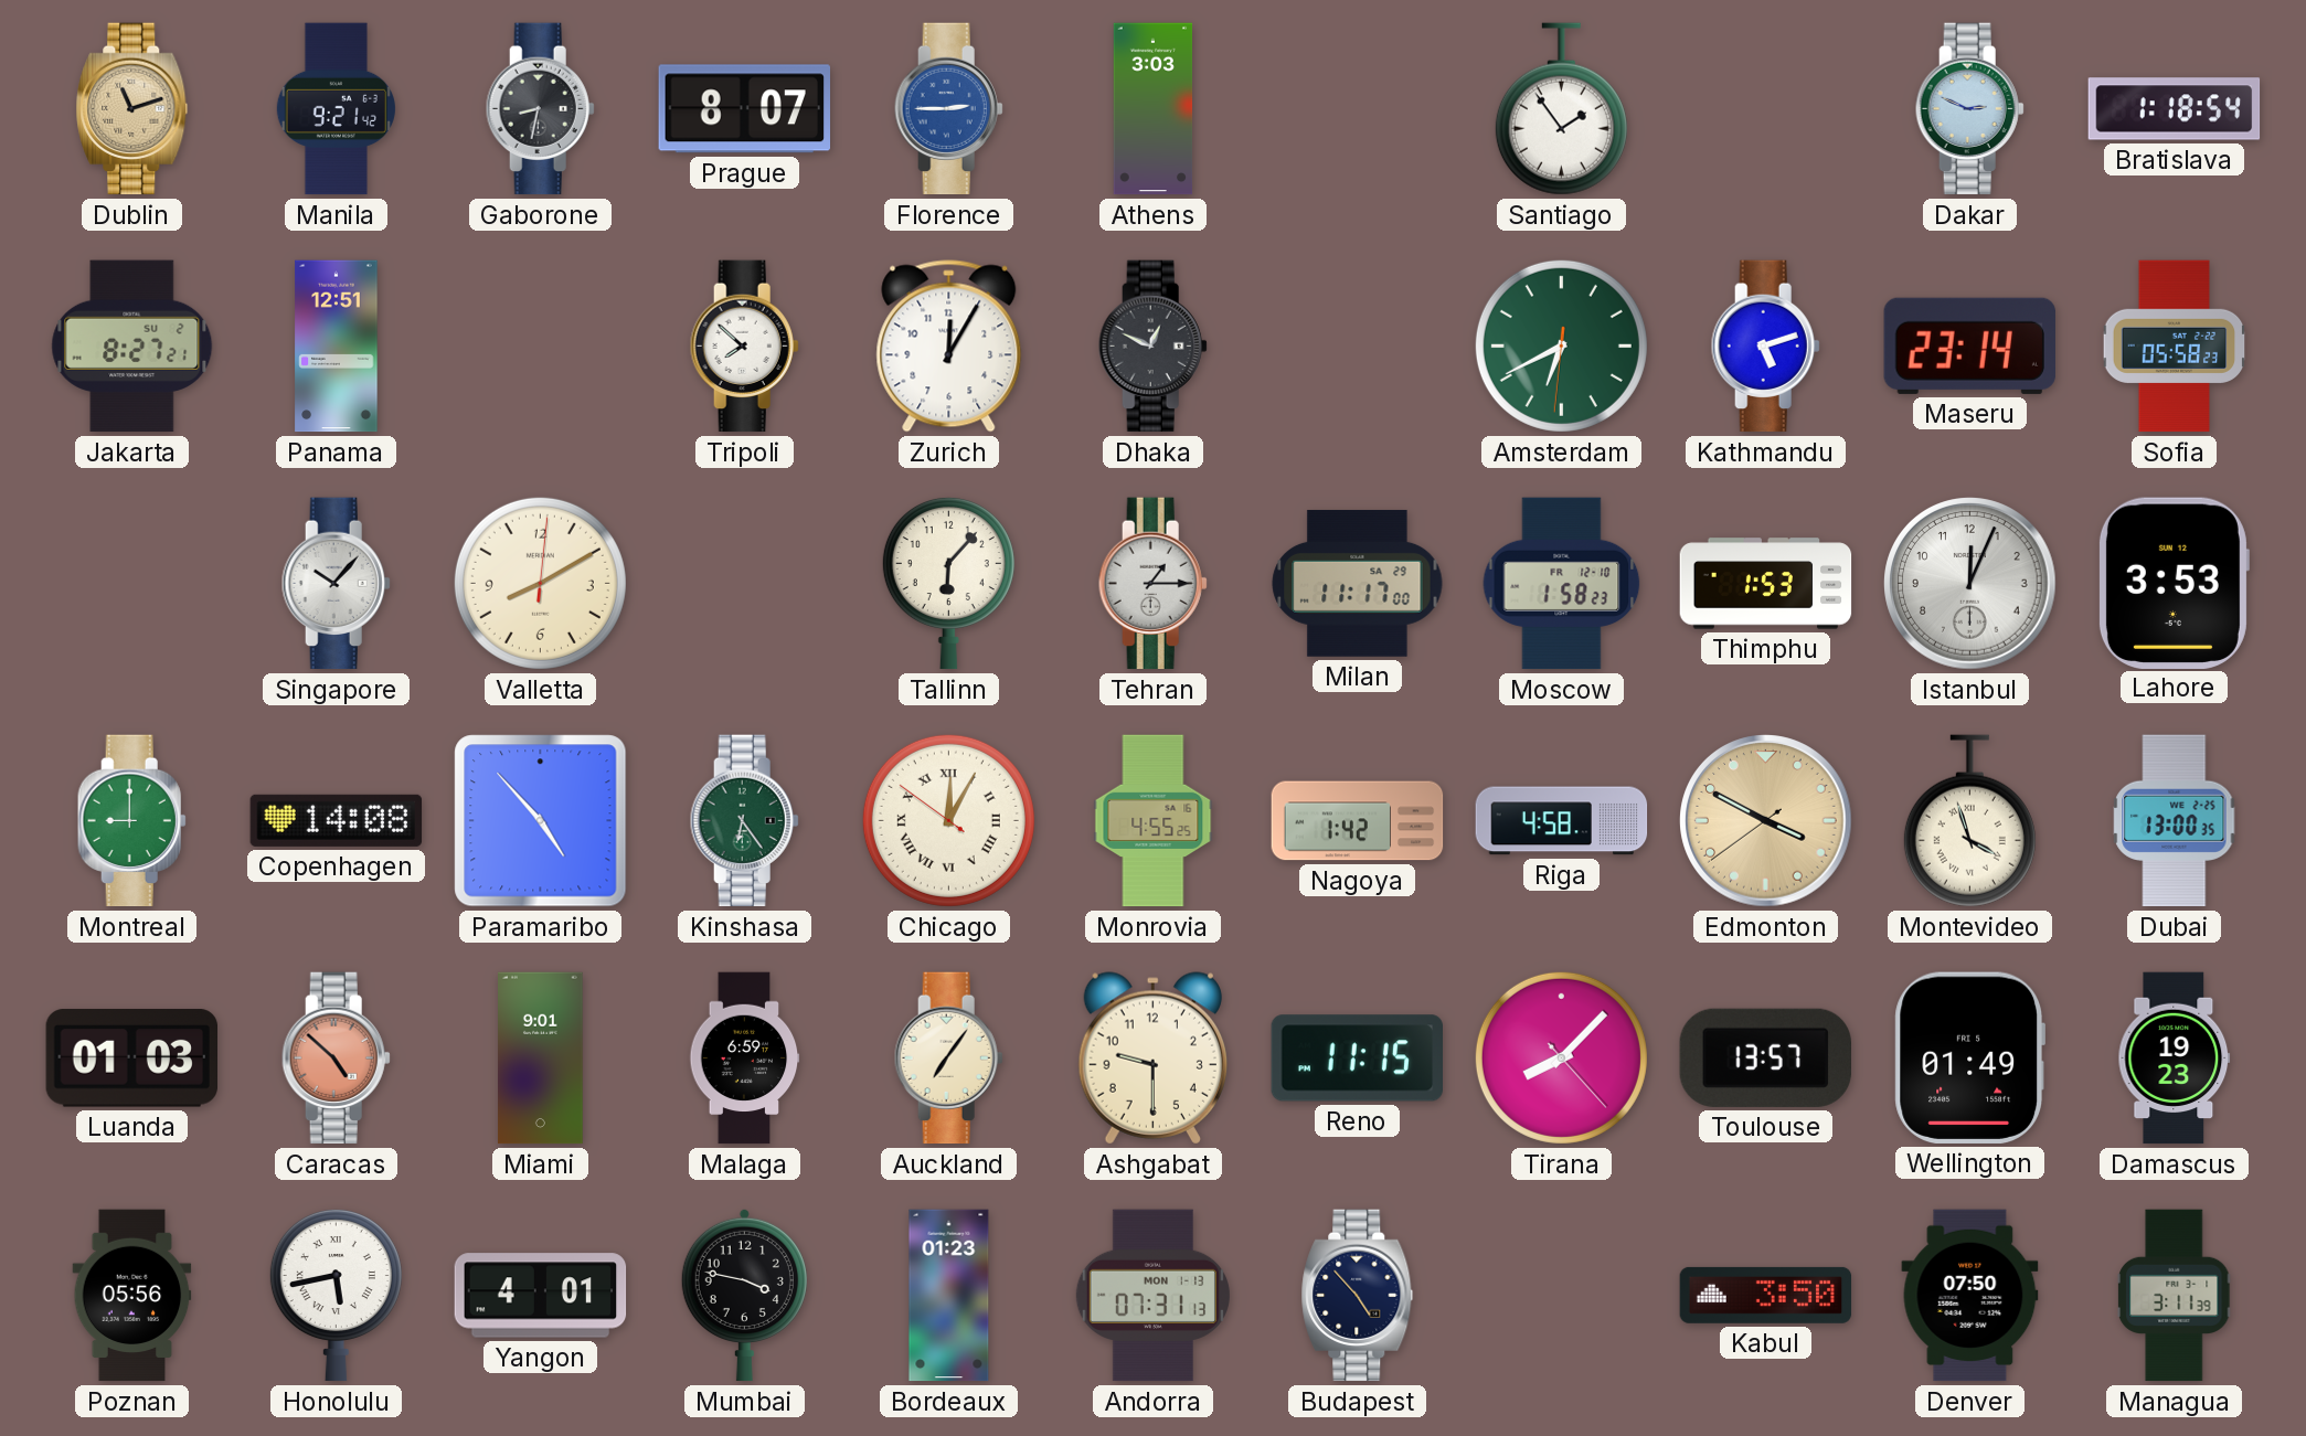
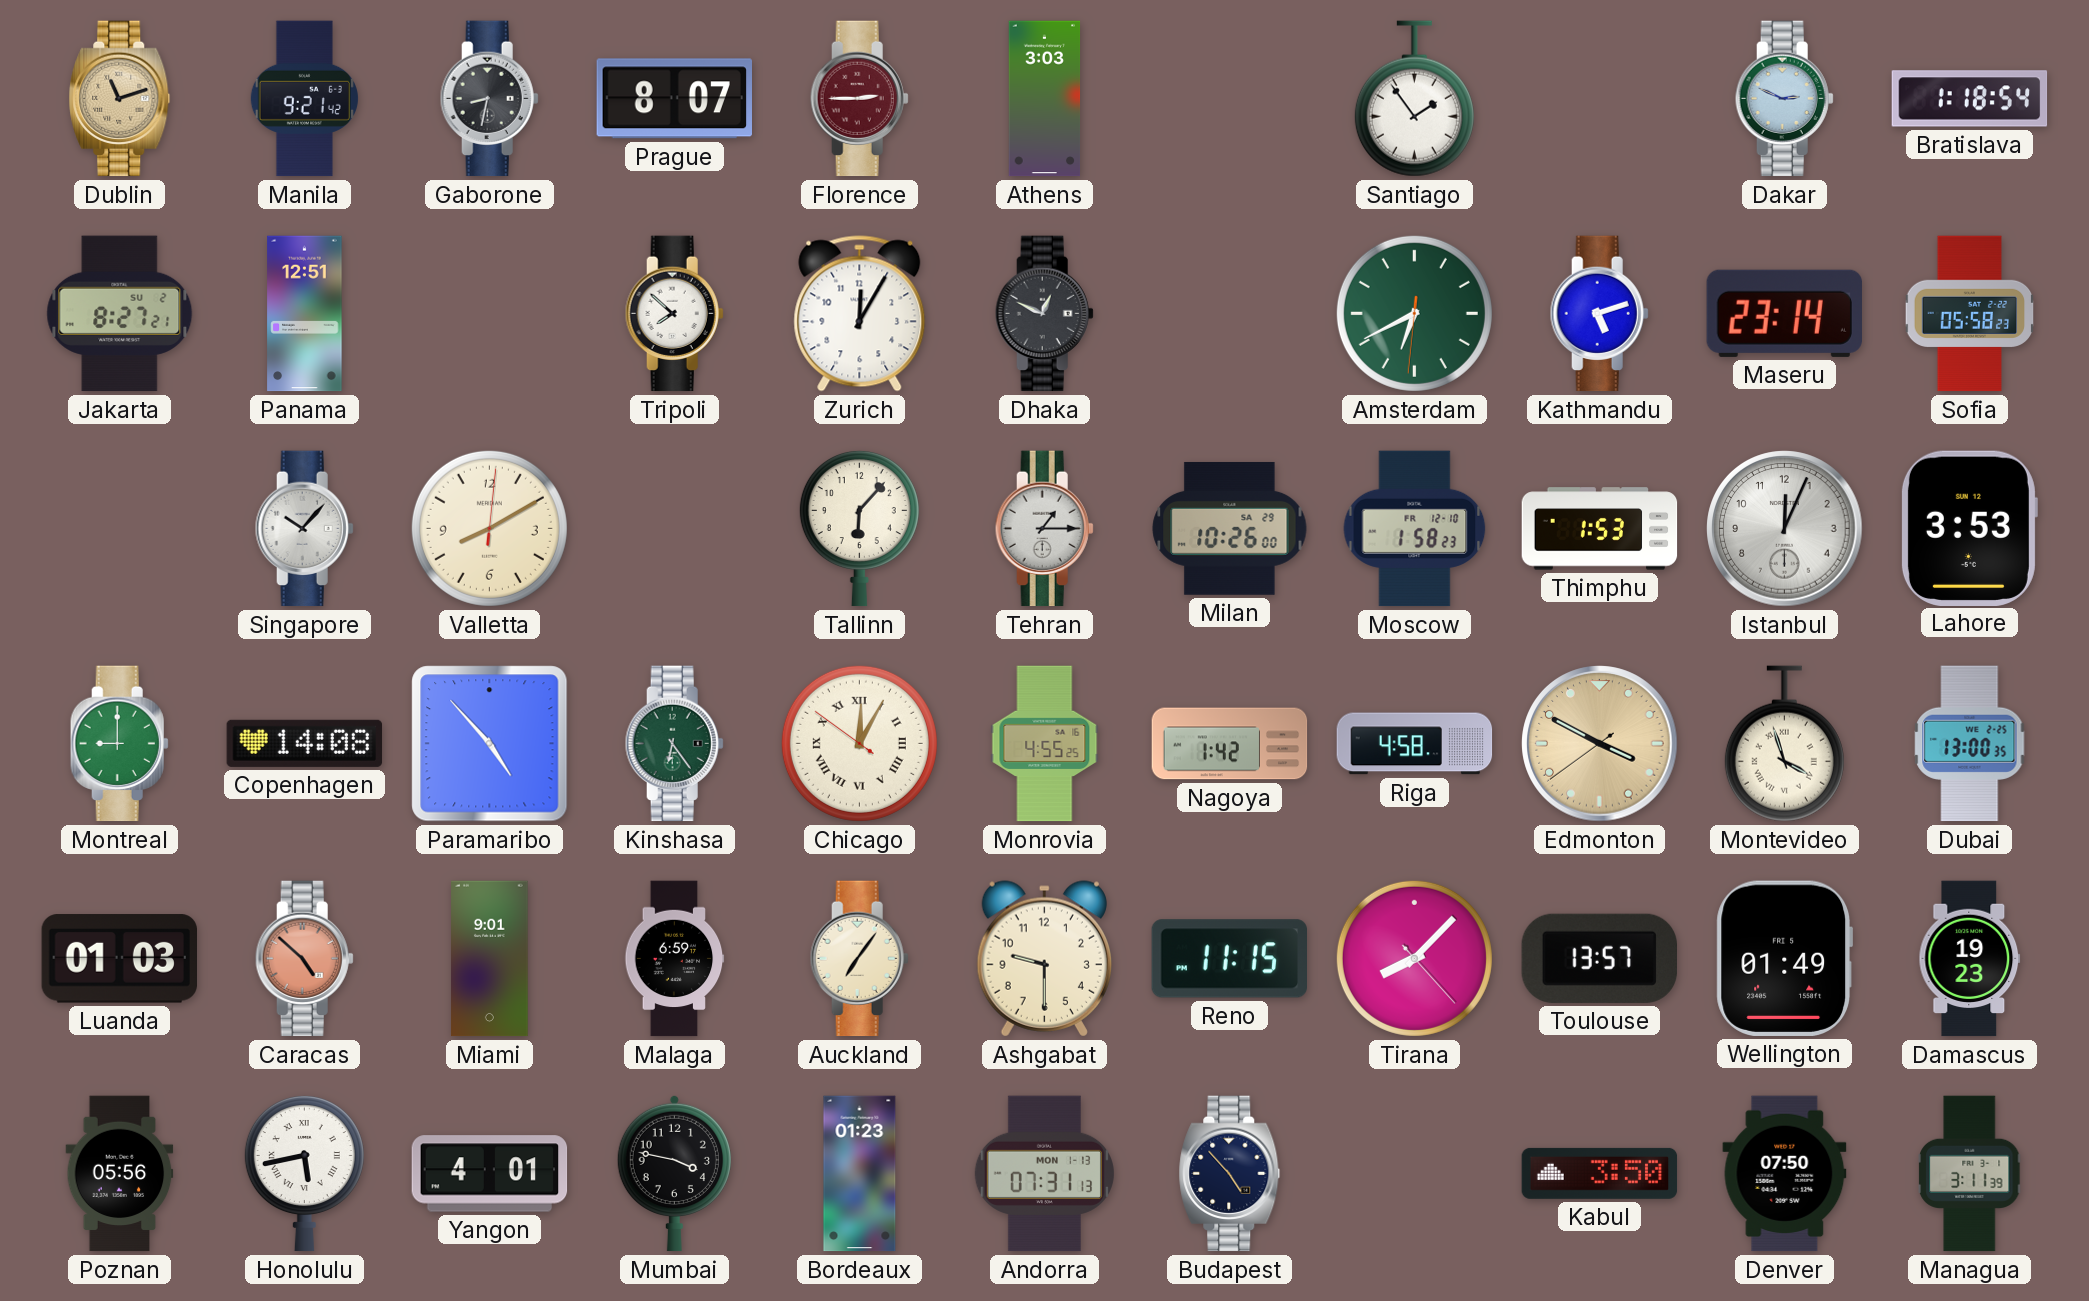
Florence dial: blue -> burgundy (859, 99)
Milan: 11:17 -> 10:26 (1230, 528)
